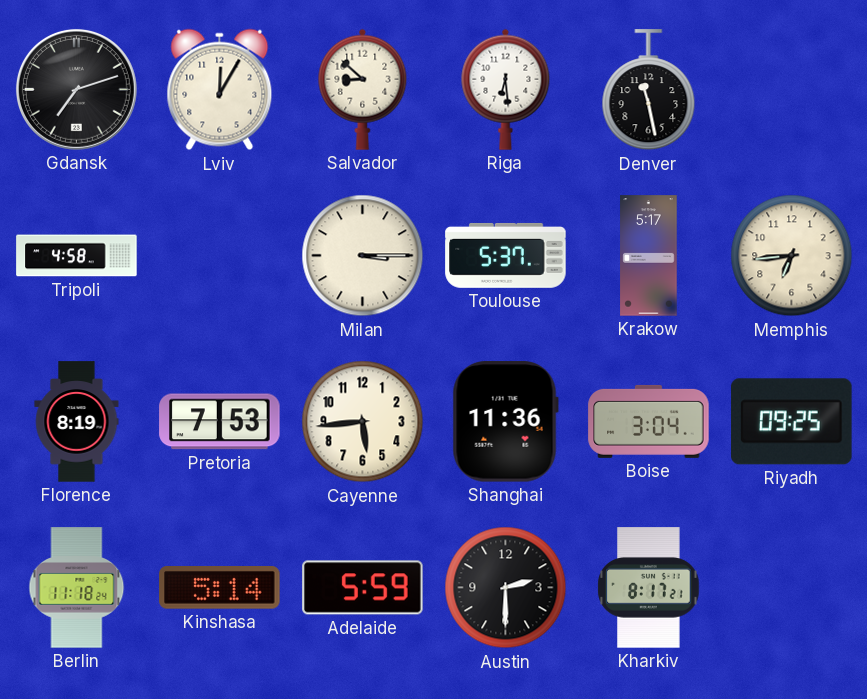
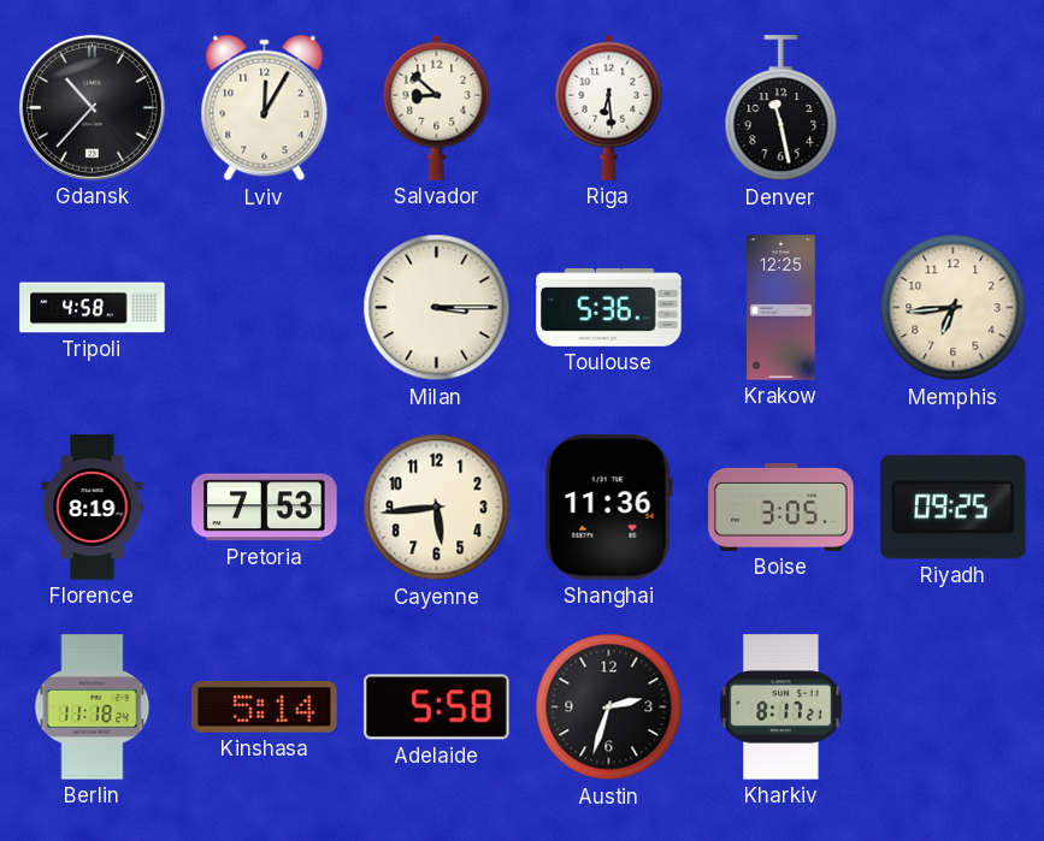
Gdansk: 7:12 -> 10:37 (92, 107)
Toulouse: 5:37 -> 5:36 (609, 307)
Krakow: 5:17 -> 12:25 (781, 308)
Boise: 3:04 -> 3:05 (781, 507)
Adelaide: 5:59 -> 5:58 (437, 707)
Austin: 2:30 -> 2:33 (609, 707)
